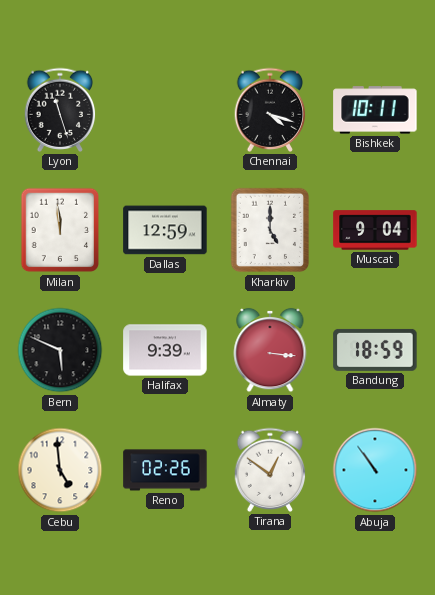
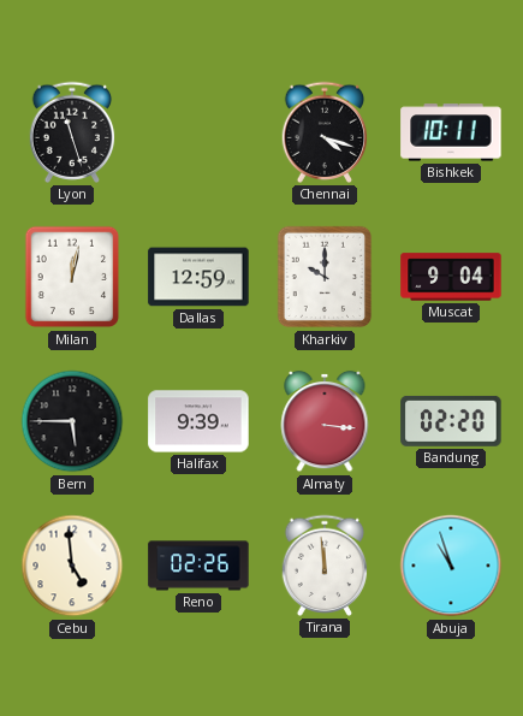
Milan: 11:59 -> 12:02 (72, 277)
Kharkiv: 5:00 -> 10:00 (325, 277)
Bern: 5:49 -> 5:45 (72, 421)
Bandung: 18:59 -> 02:20 (451, 421)
Tirana: 12:51 -> 11:59 (325, 566)
Abuja: 10:54 -> 10:57 (451, 566)
